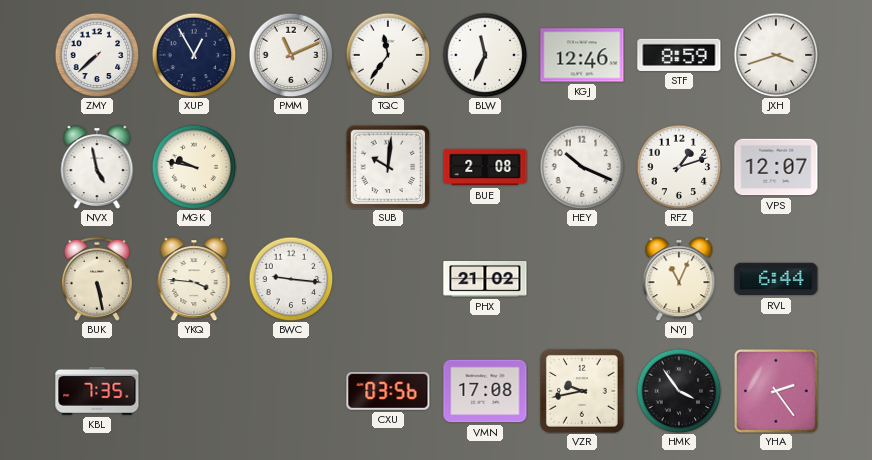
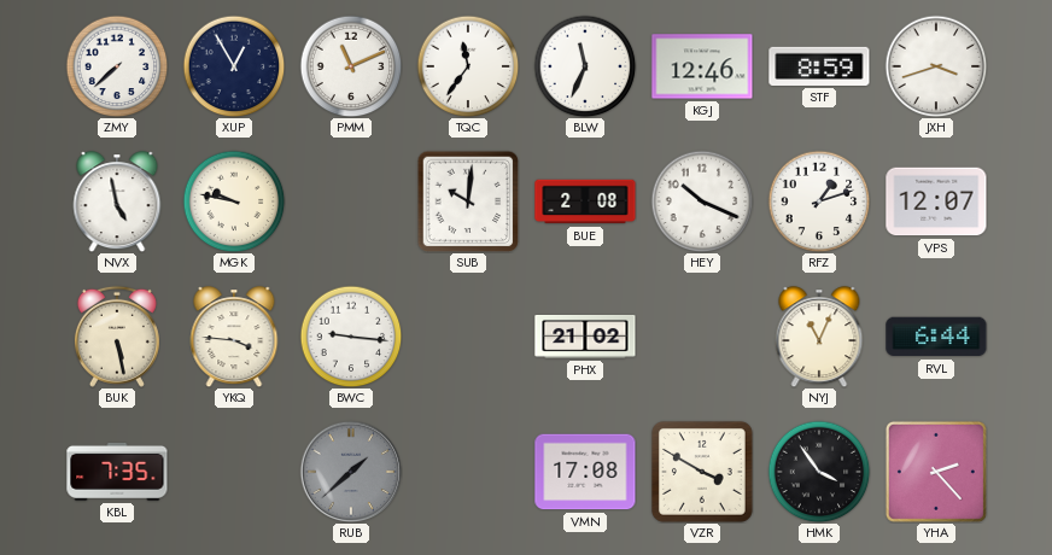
RUB: none -> 1:38 (351, 472)
CXU: 03:56 -> none (388, 391)
VZR: 9:43 -> 3:50 (702, 472)
YHA: 2:24 -> 2:23 (936, 472)
